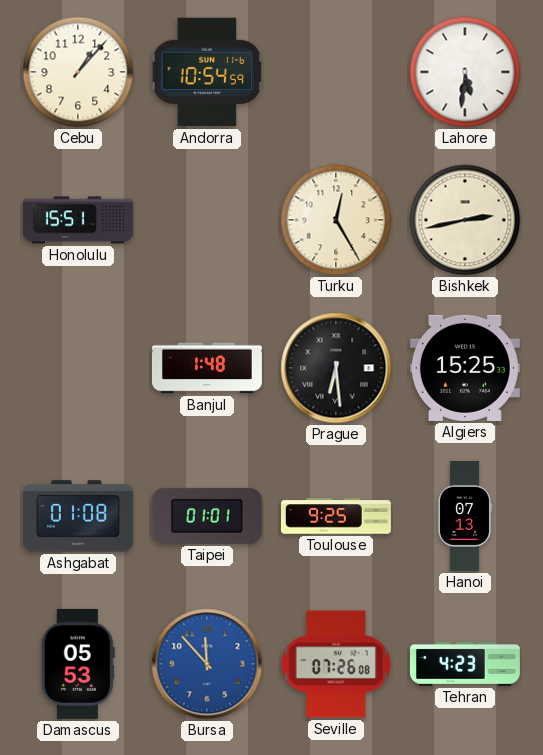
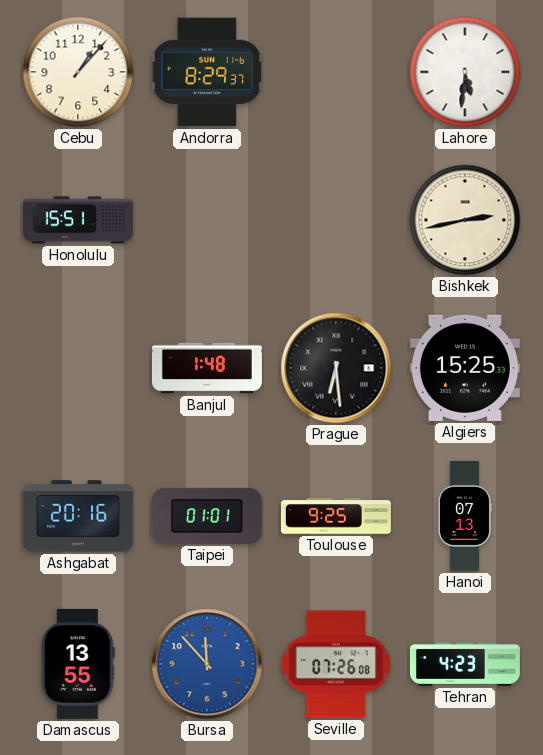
Andorra: 10:54 -> 8:29 (207, 72)
Turku: 12:25 -> none (336, 220)
Ashgabat: 01:08 -> 20:16 (78, 516)
Damascus: 05:53 -> 13:55 (78, 664)
